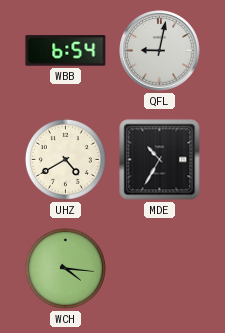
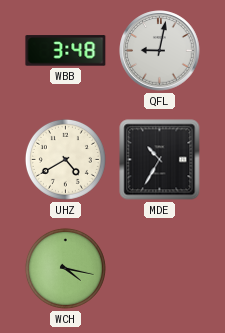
WBB: 6:54 -> 3:48 (66, 51)
WCH: 4:16 -> 4:17 (65, 268)
